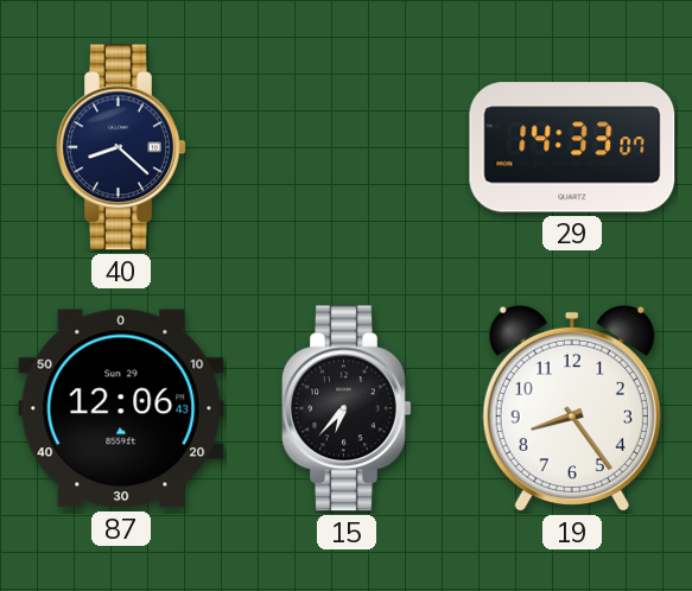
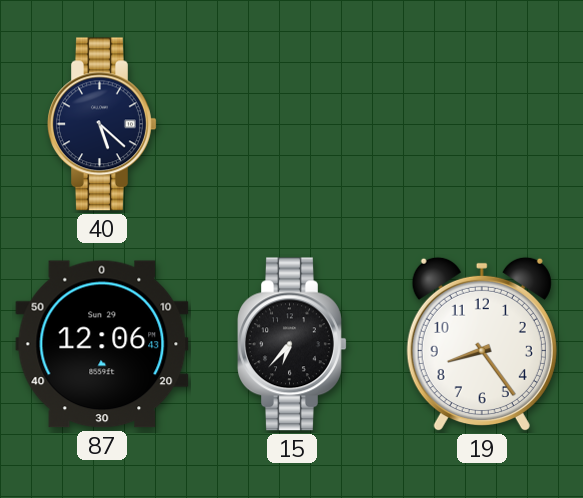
40: 8:22 -> 5:22 (102, 124)
29: 14:33 -> none (572, 147)
